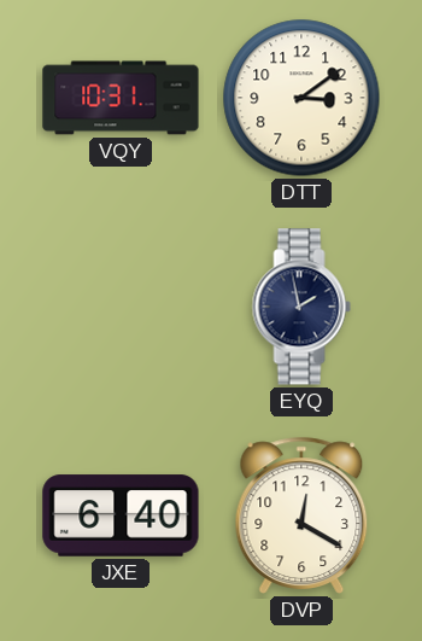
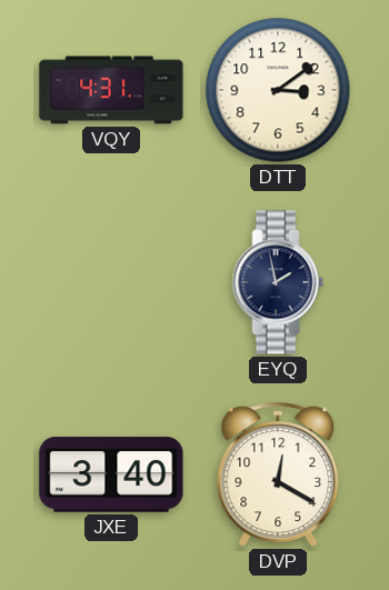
VQY: 10:31 -> 4:31 (111, 90)
JXE: 6:40 -> 3:40 (111, 474)
